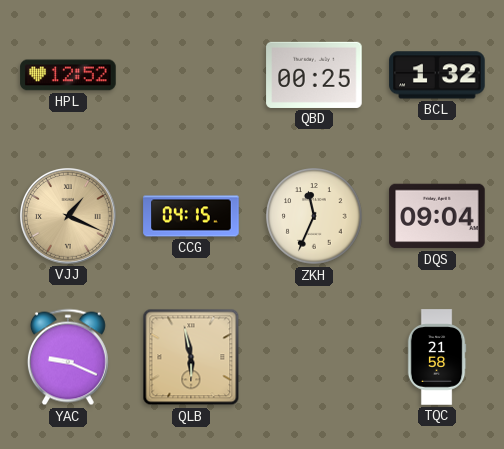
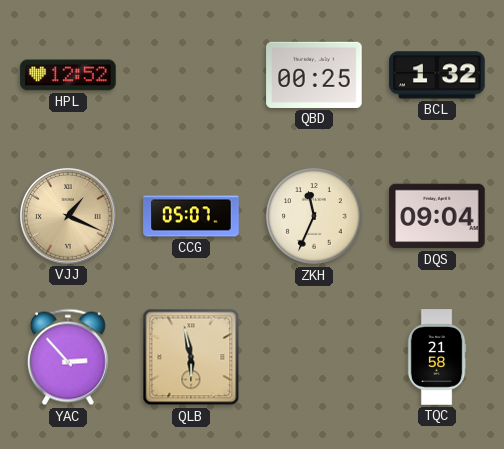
CCG: 04:15 -> 05:07 (191, 216)
YAC: 9:19 -> 2:53 (68, 357)
